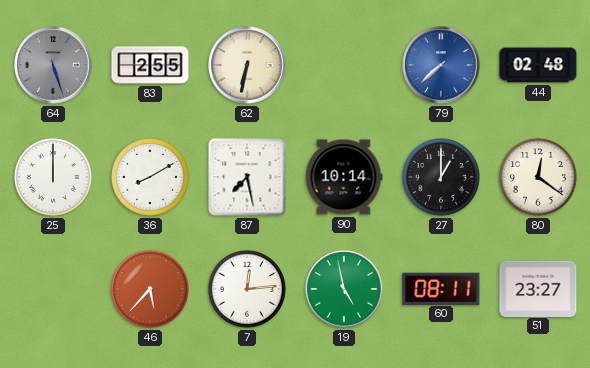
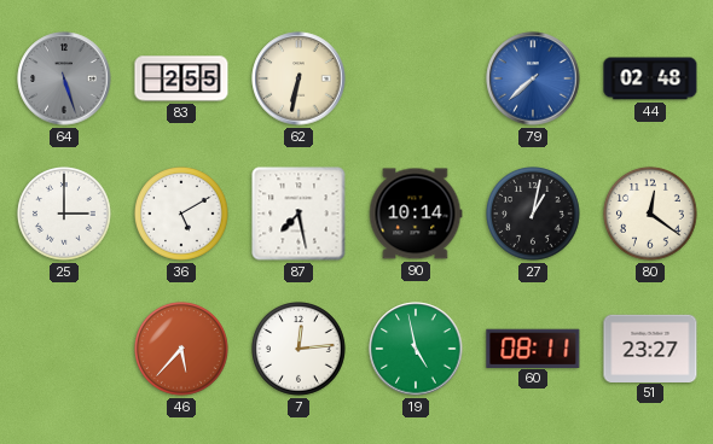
25: 12:00 -> 3:00 (65, 215)
36: 8:10 -> 5:10 (182, 215)
27: 1:00 -> 1:02 (534, 215)
